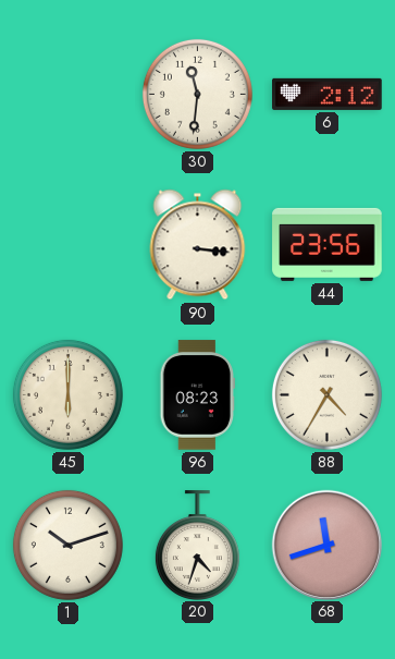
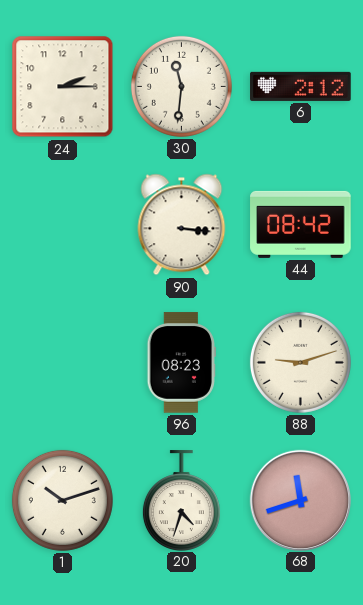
24: none -> 2:15 (63, 87)
44: 23:56 -> 08:42 (301, 224)
45: 6:00 -> none (67, 394)
88: 4:35 -> 9:12 (300, 362)
